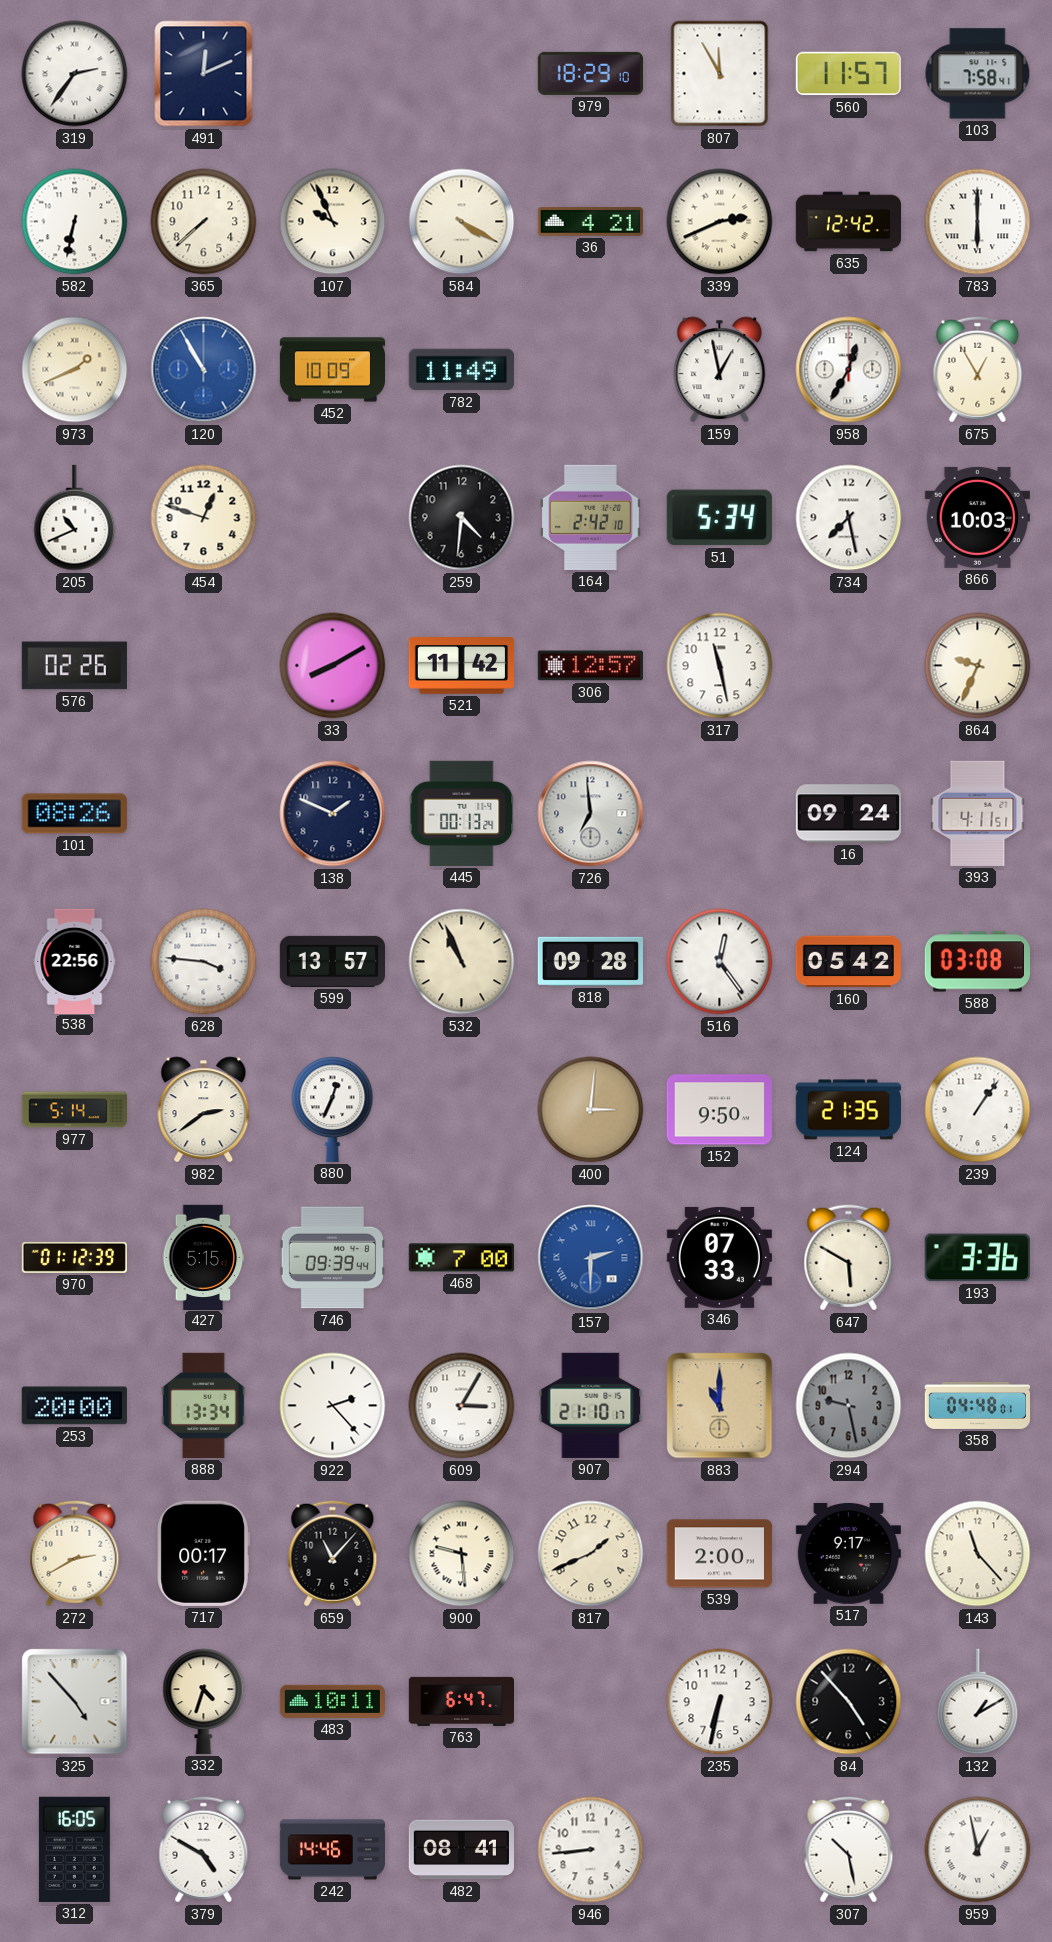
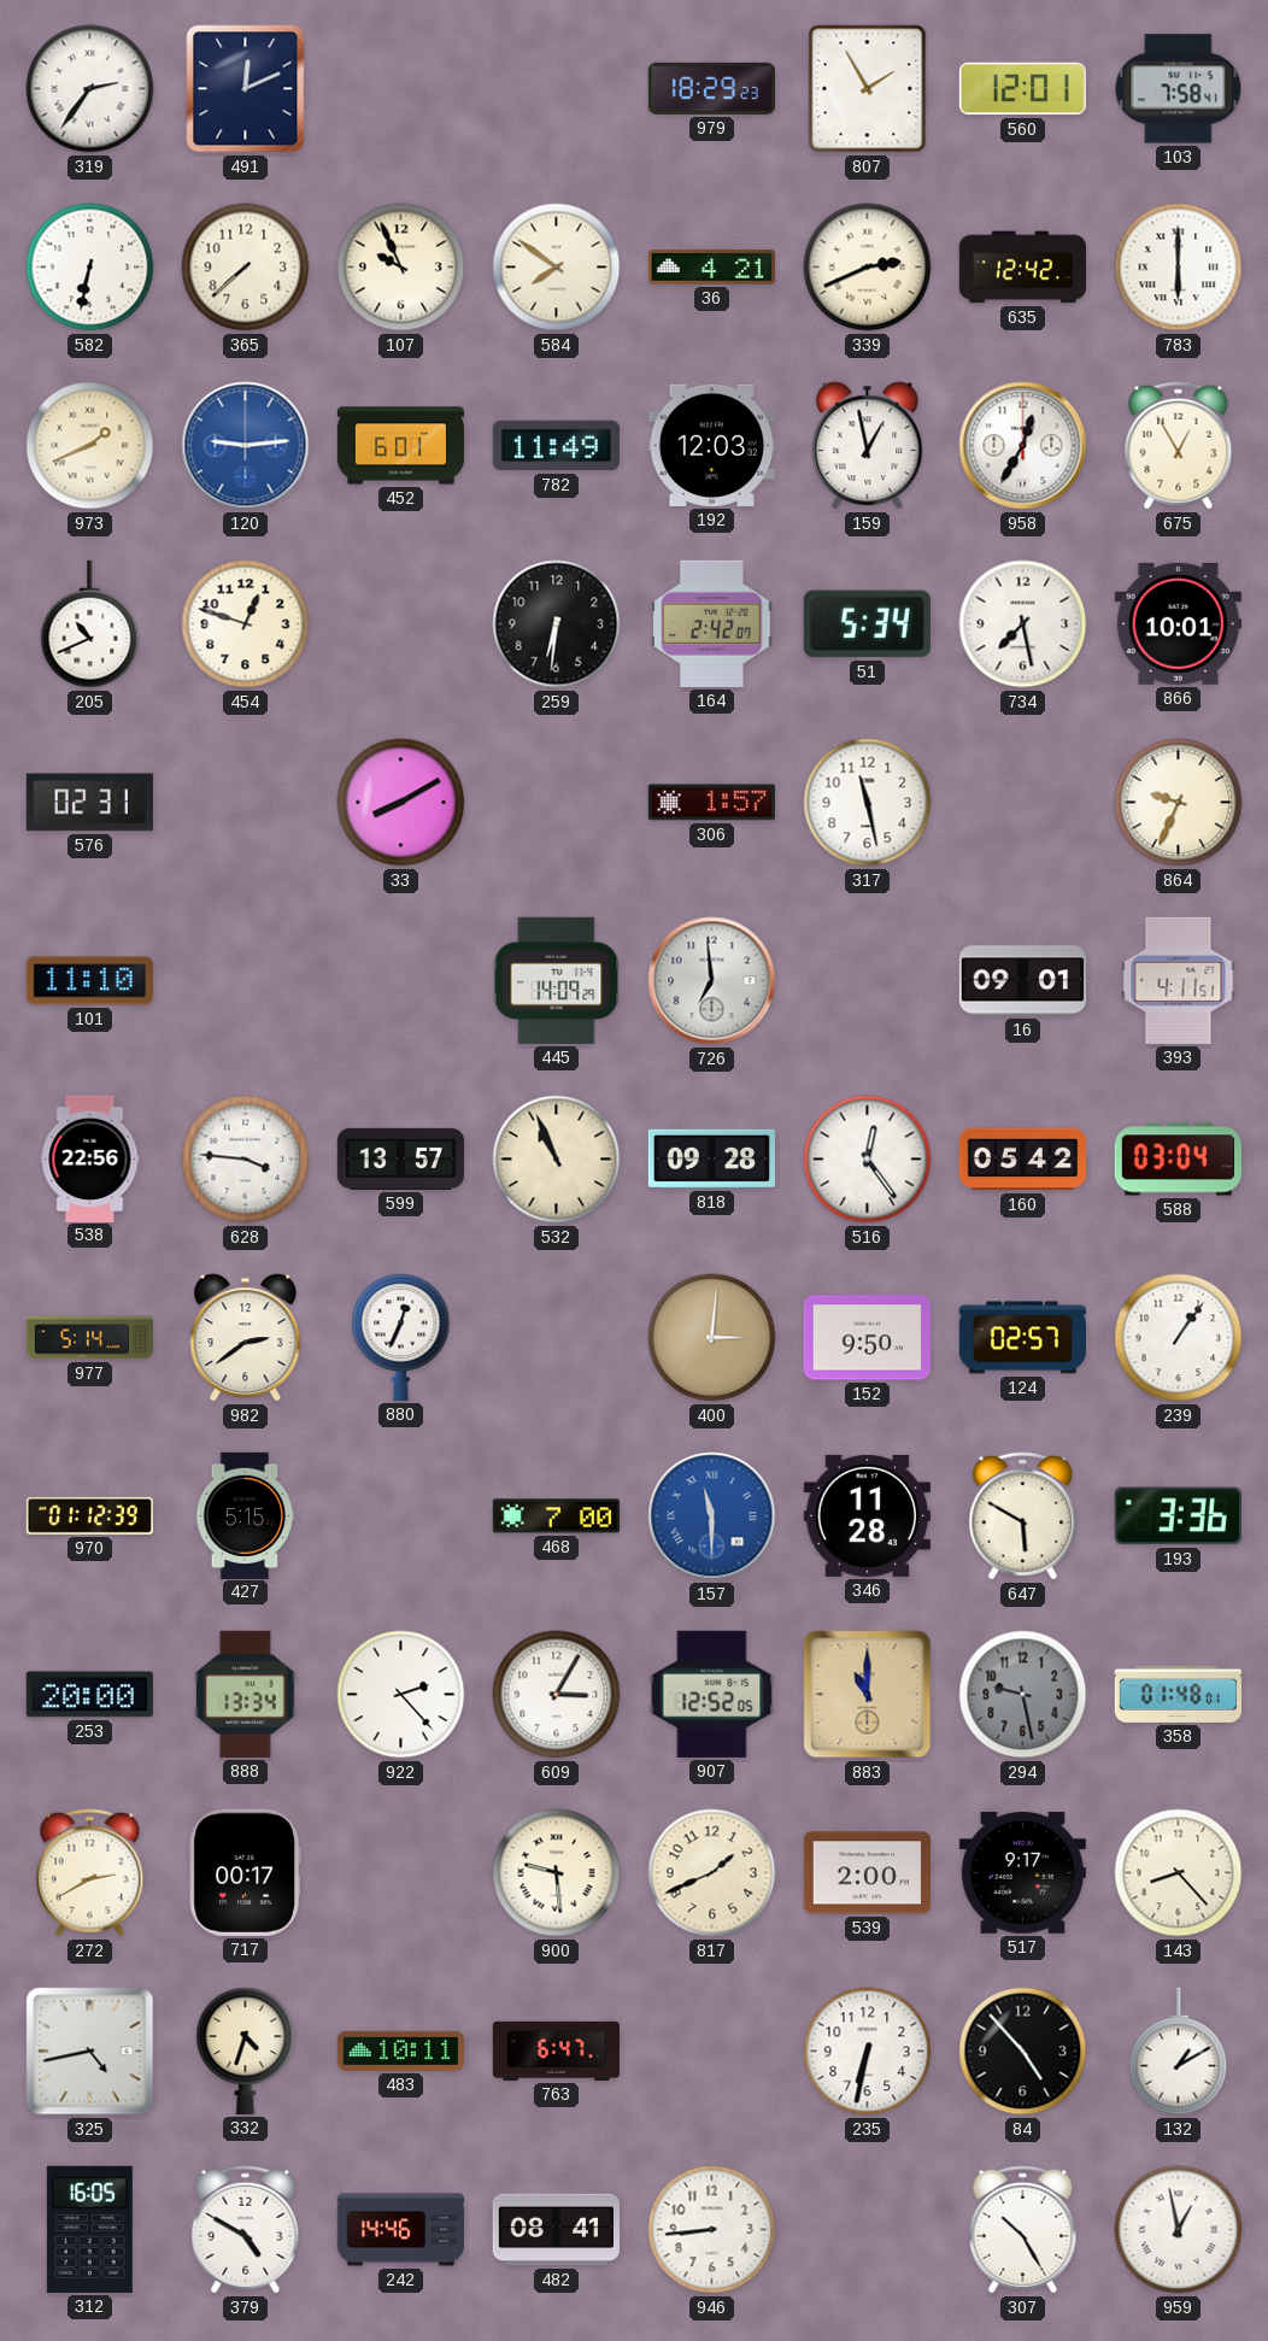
979: 18:29:10 -> 18:29:23 (711, 88)
807: 11:55 -> 1:55 (868, 89)
560: 11:57 -> 12:01 (1022, 89)
584: 4:20 -> 7:51 (557, 268)
120: 10:55 -> 9:14 (246, 446)
452: 10:09 -> 6:01 (401, 446)
192: none -> 12:03 (711, 445)
259: 4:31 -> 6:31 (557, 624)
164: 2:42:10 -> 2:42:07 (712, 623)
866: 10:03 -> 10:01 (1178, 623)
576: 02:26 -> 02:31 (89, 803)
521: 11:42 -> none (461, 666)
306: 12:57 -> 1:57 (711, 803)
101: 08:26 -> 11:10 (89, 981)
138: 1:49 -> none (333, 814)
445: 00:13 -> 14:09 (557, 980)
16: 09:24 -> 09:01 (1022, 981)
588: 03:08 -> 03:04 (1178, 1160)
124: 21:35 -> 02:57 (1022, 1338)
746: 09:39 -> none (332, 1258)
157: 2:30 -> 11:30 (712, 1516)
346: 07:33 -> 11:28 (867, 1515)
907: 21:10 -> 12:52 (712, 1694)
358: 04:48 -> 01:48 (1178, 1694)
659: 11:07 -> none (333, 1554)
143: 11:23 -> 8:23 (1179, 1873)
325: 4:53 -> 4:43 (90, 2052)
307: 10:28 -> 10:25 (1023, 2230)
